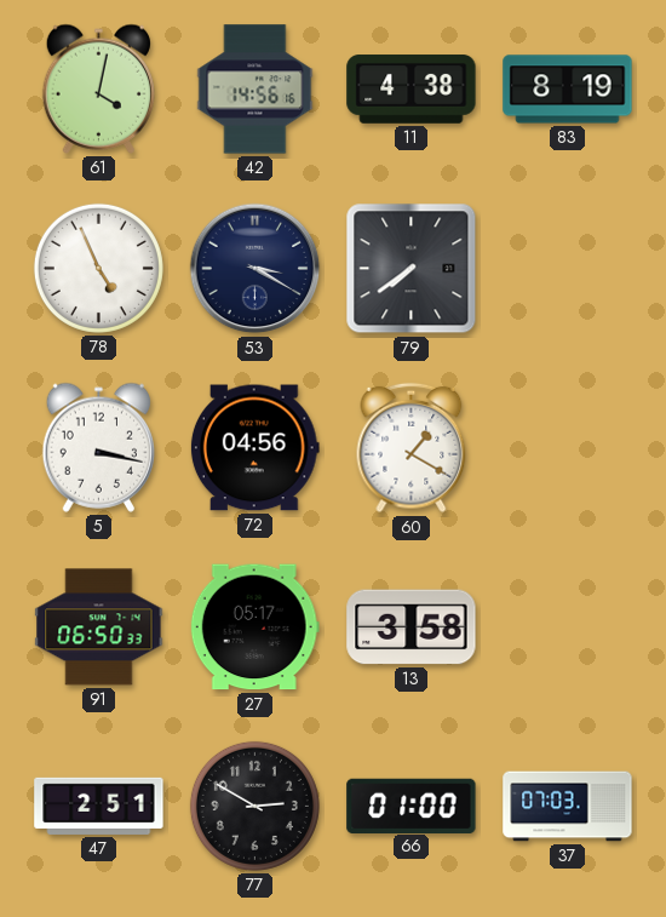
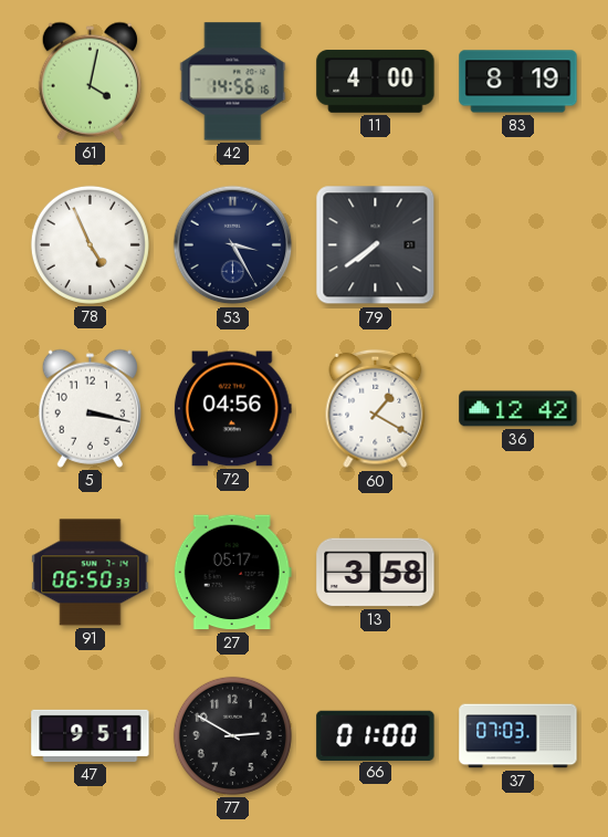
11: 4:38 -> 4:00 (376, 82)
53: 3:20 -> 3:25 (233, 245)
36: none -> 12:42 (518, 409)
47: 2:51 -> 9:51 (91, 735)
